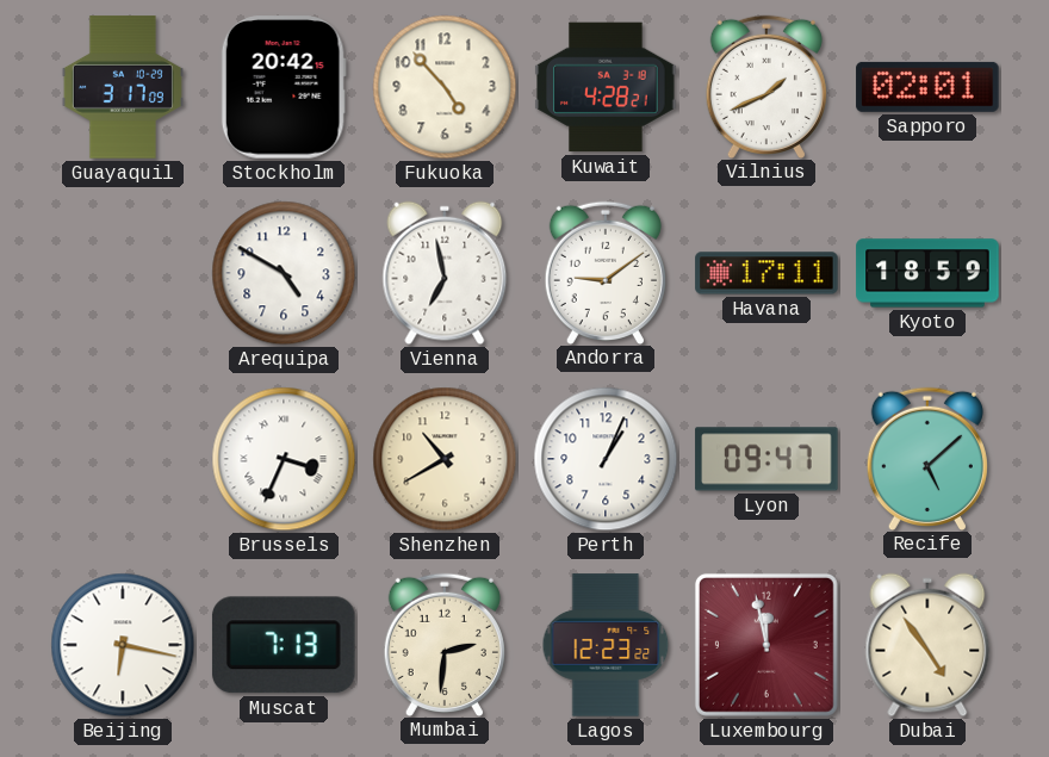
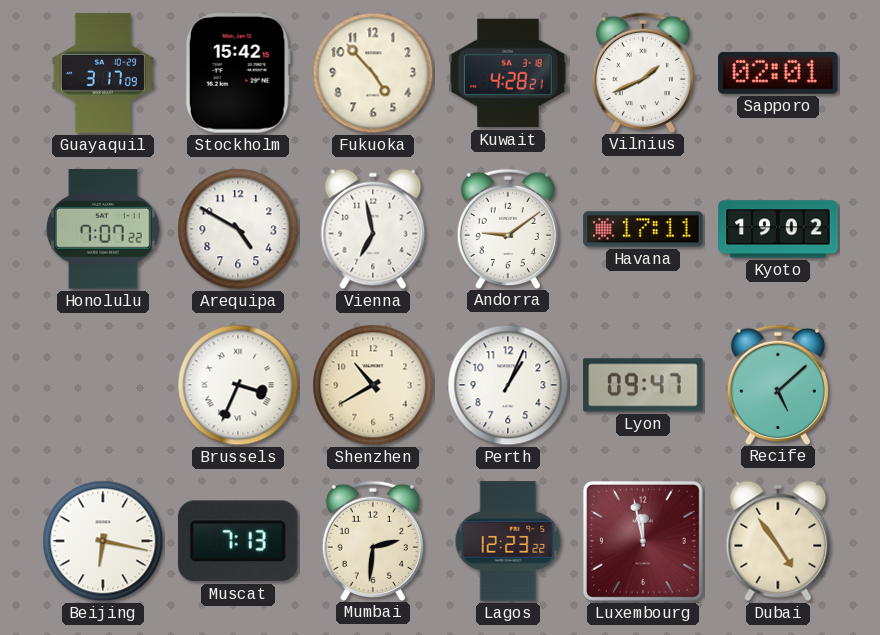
Stockholm: 20:42 -> 15:42 (238, 73)
Honolulu: none -> 7:07 (104, 229)
Kyoto: 18:59 -> 19:02 (778, 229)
